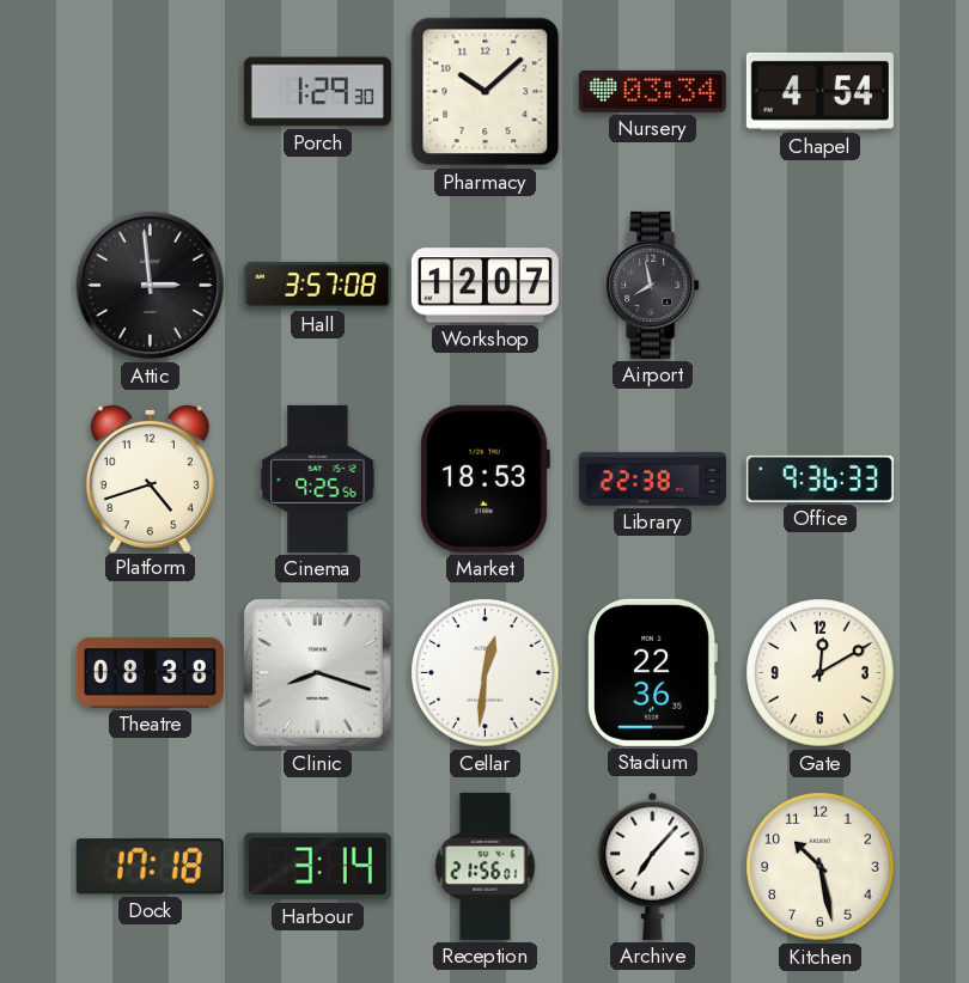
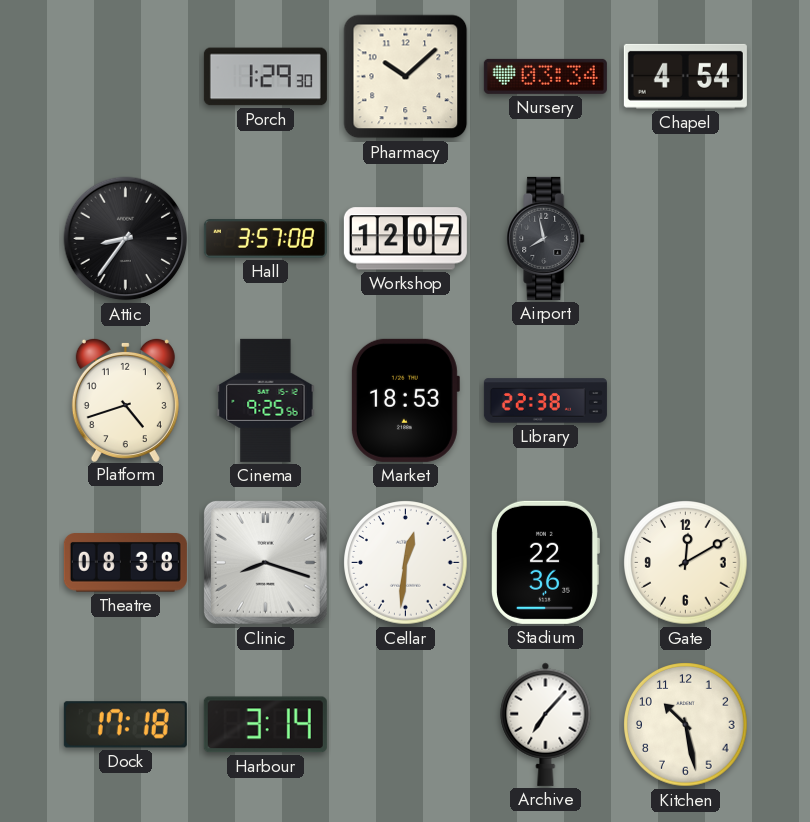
Attic: 2:59 -> 8:36 (126, 239)
Office: 9:36 -> none (819, 478)
Reception: 21:56 -> none (486, 866)
